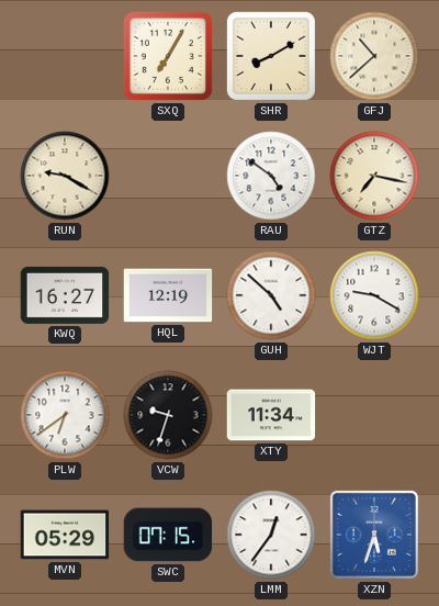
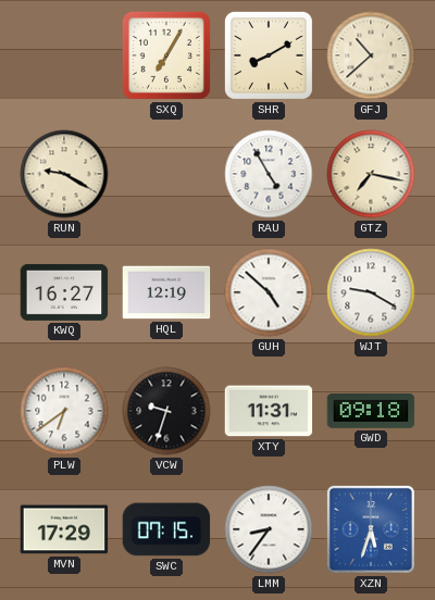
RAU: 4:51 -> 4:55 (269, 174)
XTY: 11:34 -> 11:31 (269, 411)
GWD: none -> 09:18 (371, 412)
MVN: 05:29 -> 17:29 (64, 529)
LMM: 12:36 -> 8:36 (269, 529)
